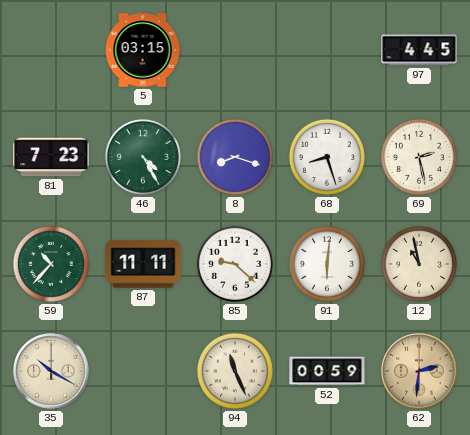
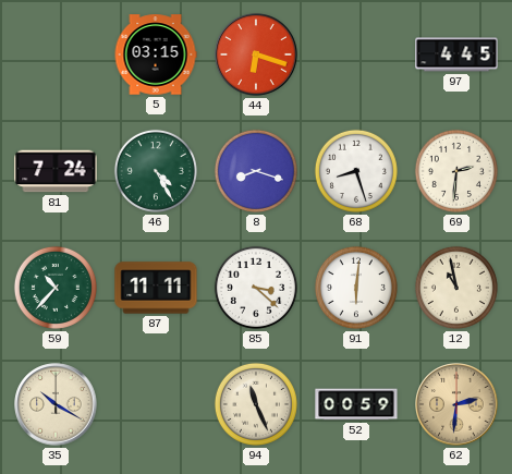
44: none -> 6:18 (256, 54)
81: 7:23 -> 7:24 (56, 171)
69: 2:28 -> 2:31 (456, 171)
85: 9:22 -> 3:22 (256, 288)
